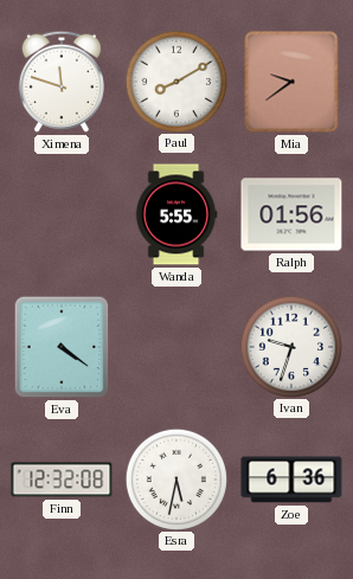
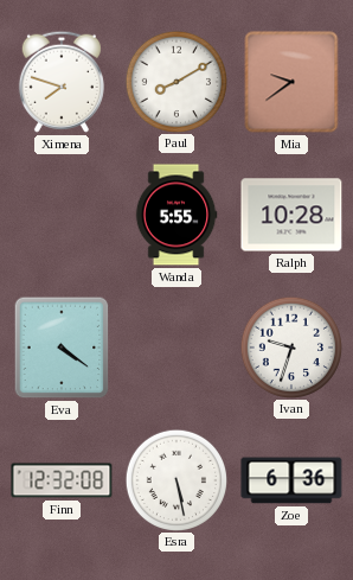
Ximena: 11:48 -> 7:48 (62, 82)
Ralph: 01:56 -> 10:28 (291, 215)
Esra: 5:32 -> 5:28 (175, 479)
